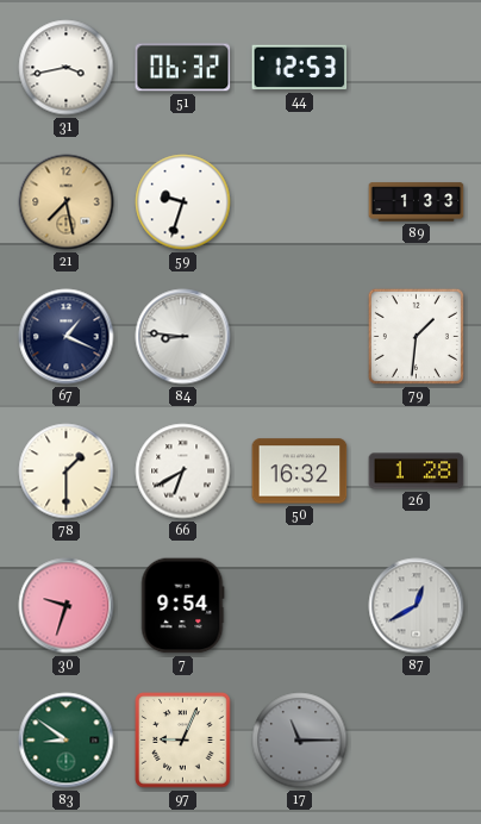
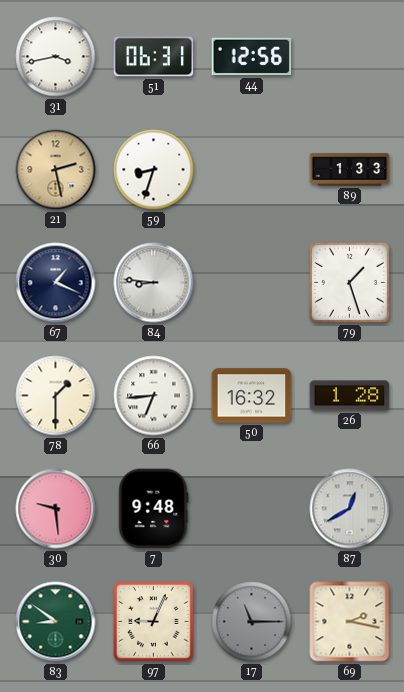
51: 06:32 -> 06:31 (154, 57)
44: 12:53 -> 12:56 (252, 57)
21: 7:28 -> 2:28 (56, 170)
59: 9:33 -> 8:33 (154, 170)
79: 1:31 -> 1:27 (349, 282)
66: 6:40 -> 6:44 (154, 396)
30: 9:33 -> 9:29 (56, 509)
7: 9:54 -> 9:48 (154, 509)
69: none -> 2:17 (350, 622)
